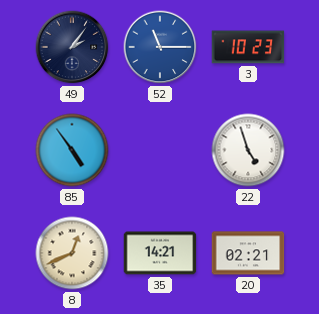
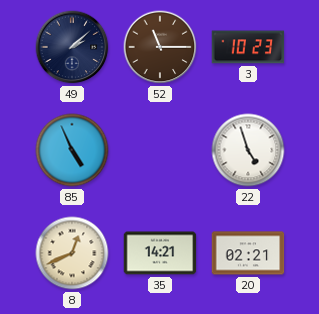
49: 2:06 -> 2:08 (72, 47)
52 dial: blue -> brown (160, 47)
85: 4:54 -> 4:56 (72, 150)
